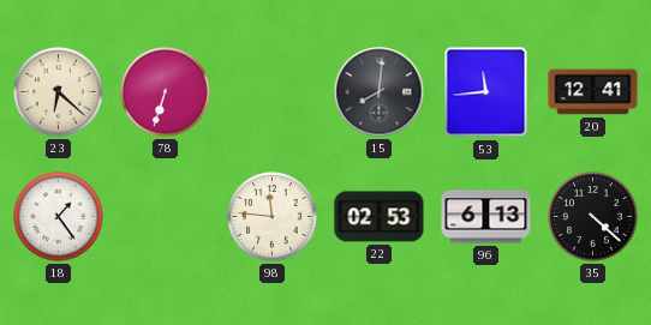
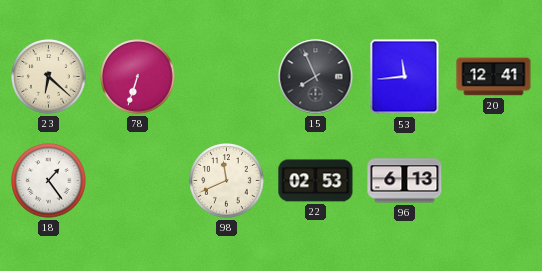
15: 8:01 -> 7:56 (316, 77)
98: 11:46 -> 11:41 (227, 181)
35: 4:22 -> none (593, 217)
